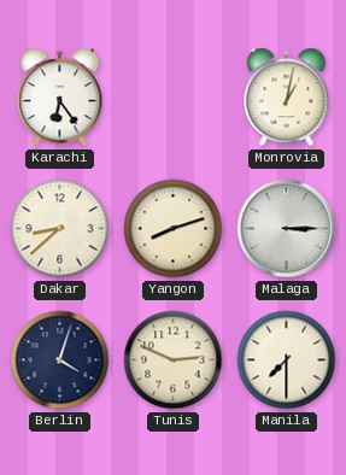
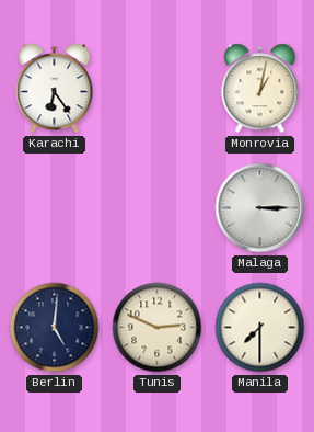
Dakar: 8:38 -> none (60, 229)
Yangon: 8:12 -> none (174, 229)
Berlin: 4:03 -> 5:01 (55, 328)
